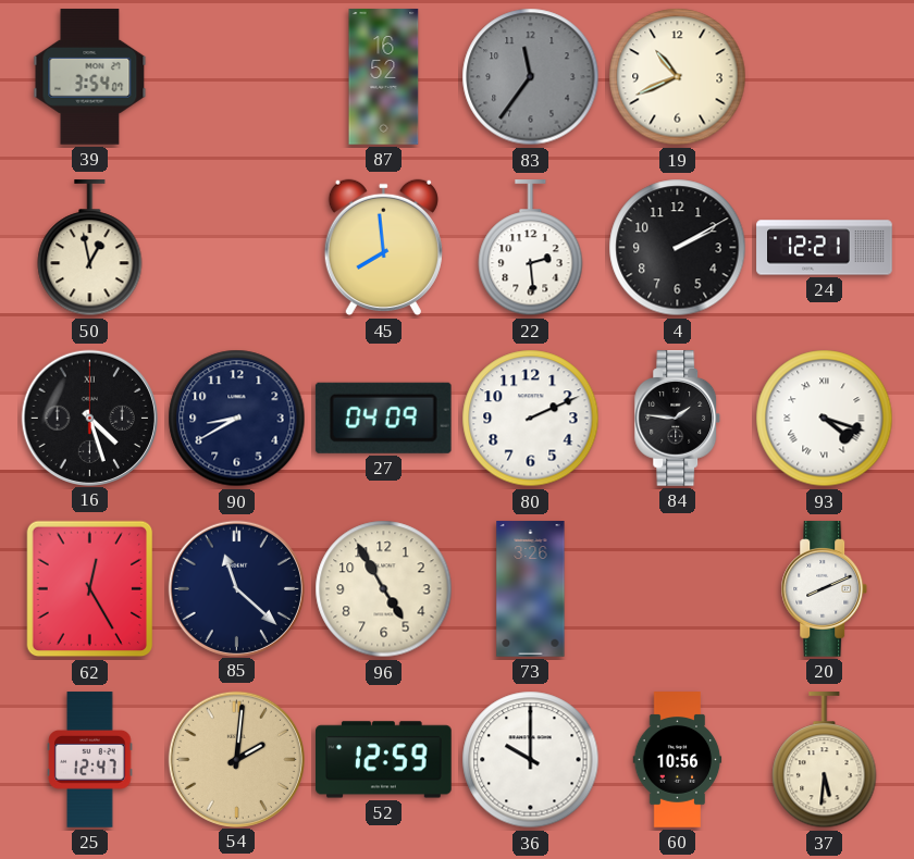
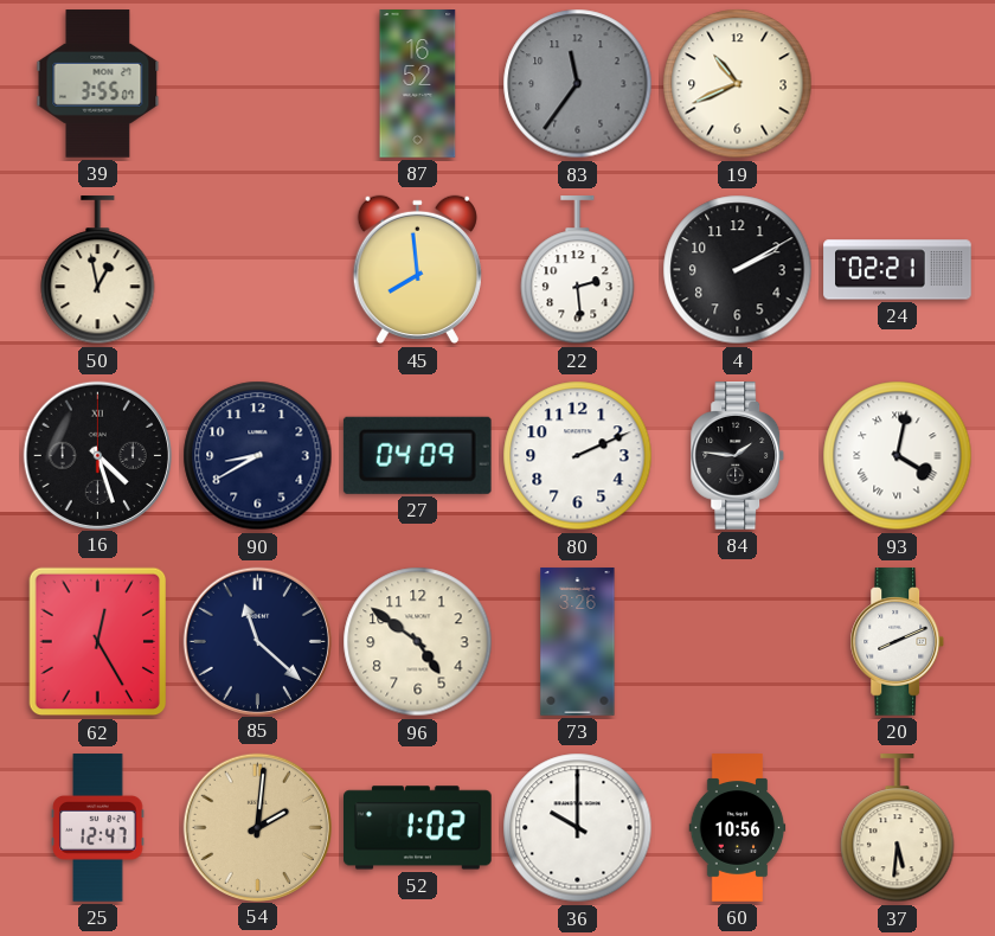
39: 3:54 -> 3:55 (98, 84)
24: 12:21 -> 02:21 (898, 270)
93: 4:18 -> 4:02 (898, 456)
96: 4:55 -> 4:51 (418, 642)
52: 12:59 -> 1:02 (418, 828)
